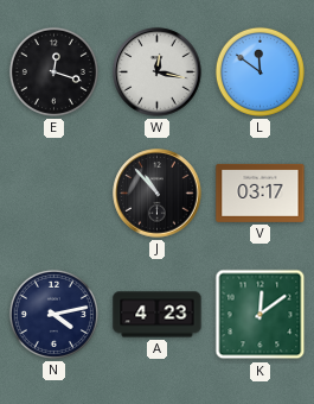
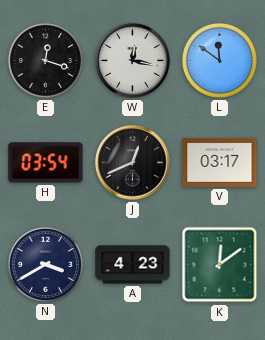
H: none -> 03:54 (46, 163)
J: 10:53 -> 12:41 (133, 163)
N: 4:13 -> 3:40 (45, 264)
